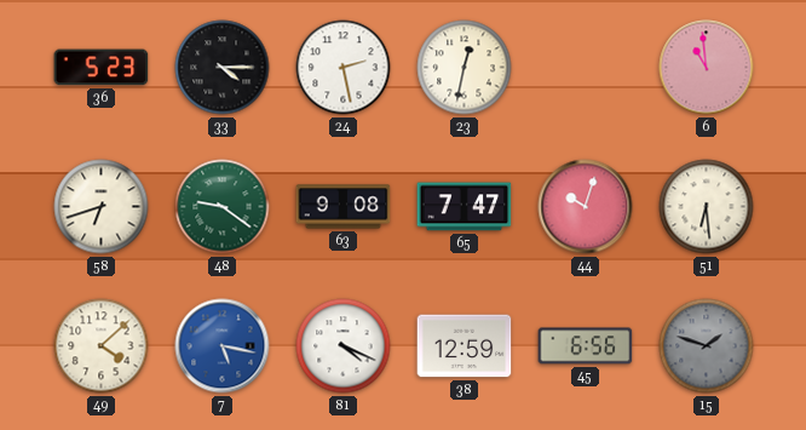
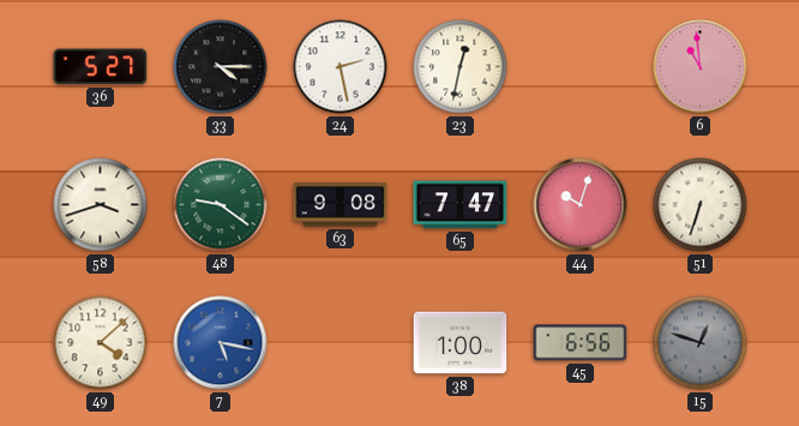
36: 5:23 -> 5:27 (101, 67)
58: 6:42 -> 3:42 (101, 205)
51: 6:29 -> 6:33 (701, 205)
81: 4:19 -> none (344, 346)
38: 12:59 -> 1:00 (461, 343)
15: 1:48 -> 12:48 (701, 343)
